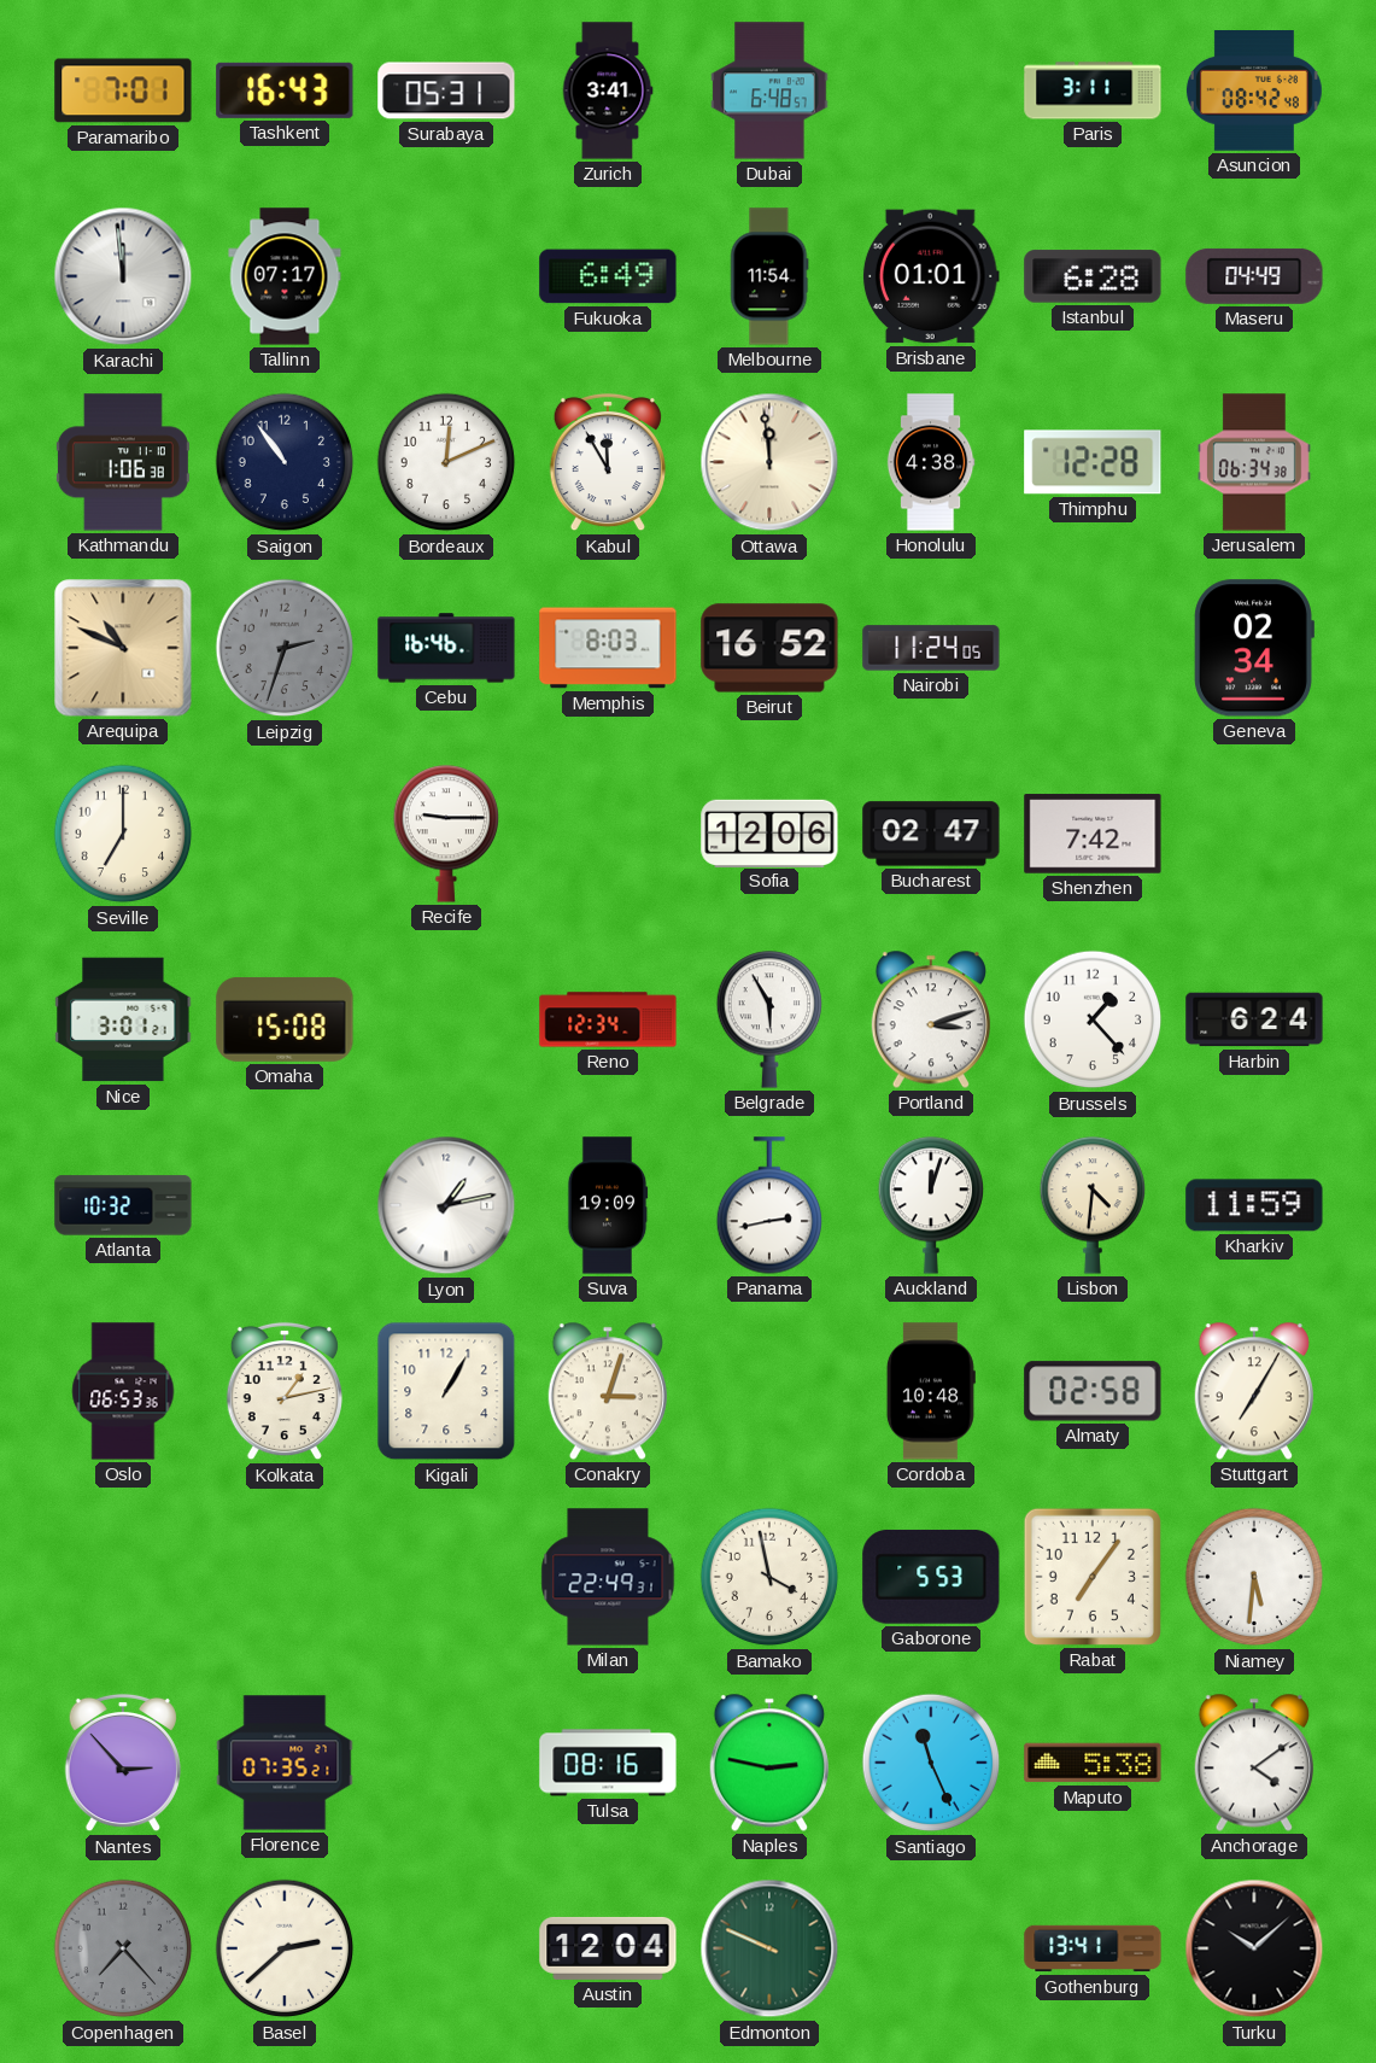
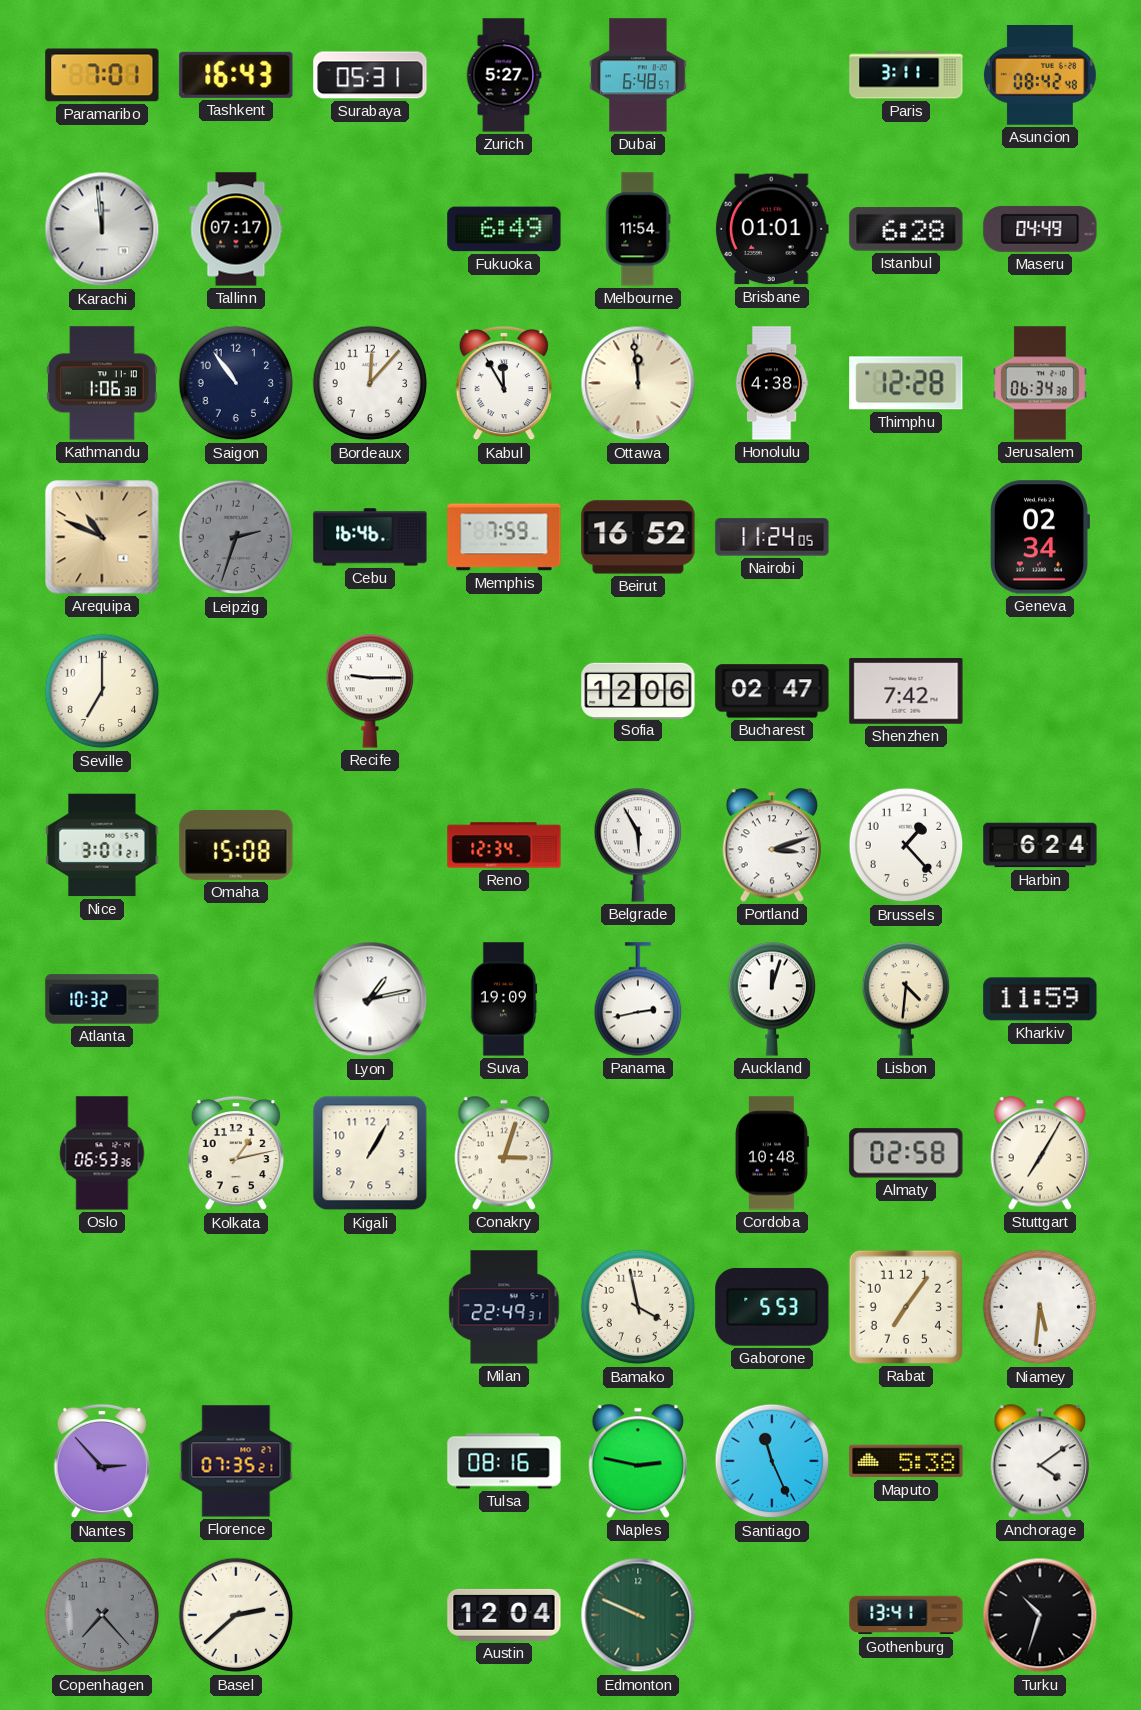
Zurich: 3:41 -> 5:27 (504, 75)
Bordeaux: 12:11 -> 12:07 (370, 383)
Memphis: 8:03 -> 7:59 (504, 537)
Turku: 10:08 -> 10:33 (1040, 1615)
